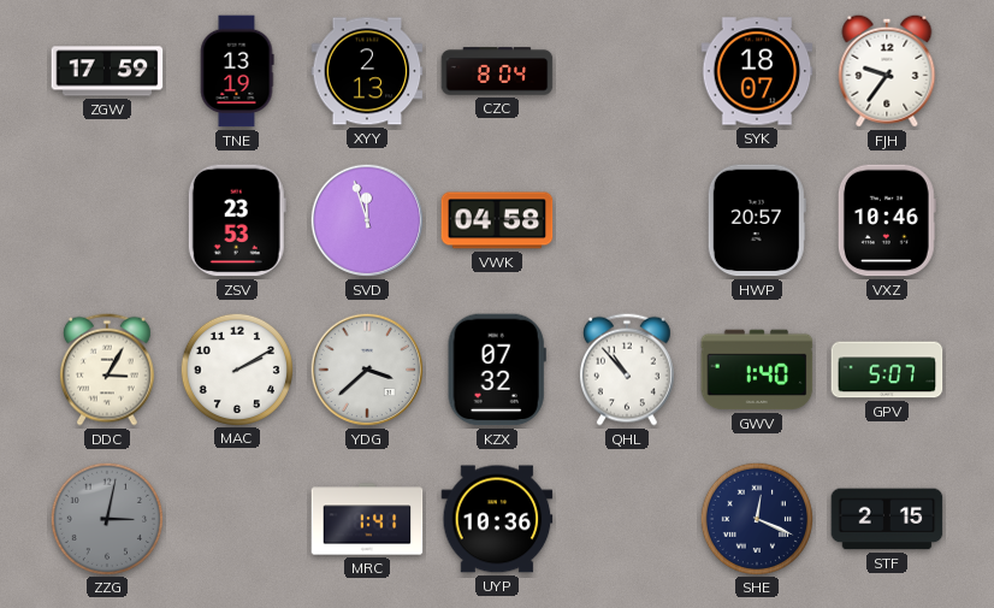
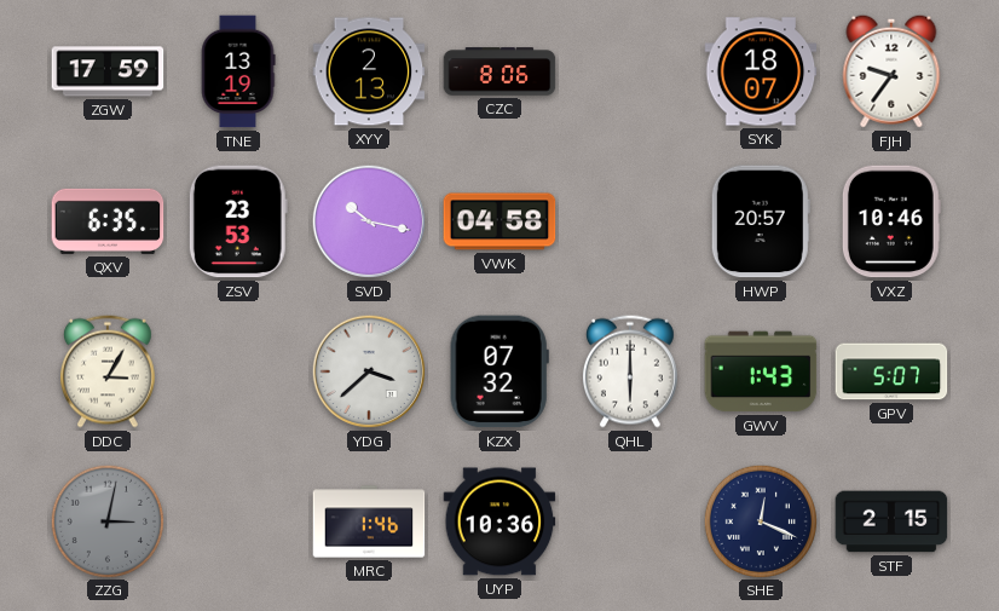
CZC: 8:04 -> 8:06 (500, 71)
QXV: none -> 6:35 (108, 221)
SVD: 11:57 -> 10:17 (369, 221)
MAC: 2:10 -> none (236, 368)
QHL: 10:53 -> 6:00 (630, 371)
GWV: 1:40 -> 1:43 (761, 371)
MRC: 1:41 -> 1:46 (369, 521)
